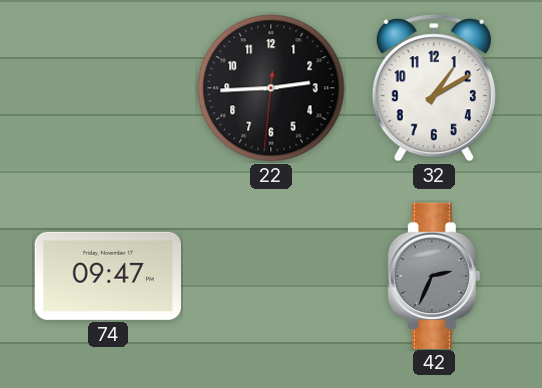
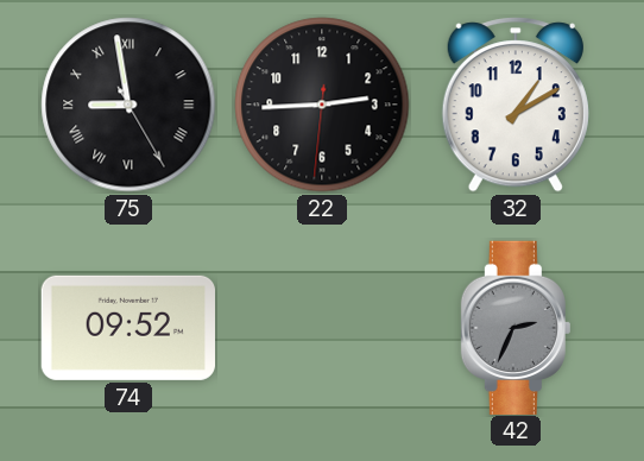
75: none -> 8:58 (128, 105)
74: 09:47 -> 09:52 (127, 328)
